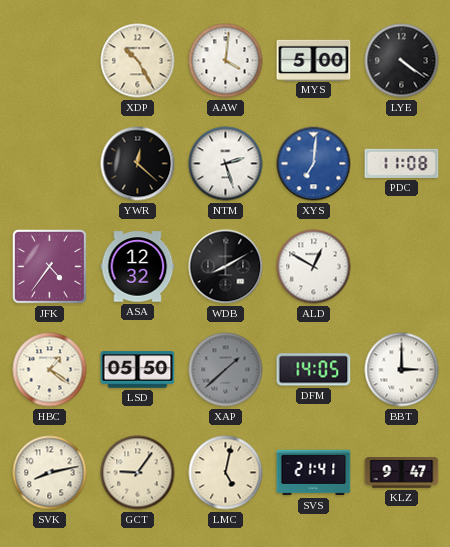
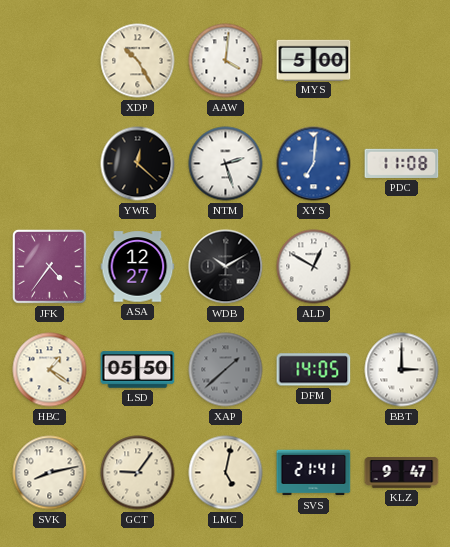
LYE: 4:21 -> none (402, 61)
ASA: 12:32 -> 12:27 (138, 267)
WDB: 8:10 -> 10:10 (226, 267)
